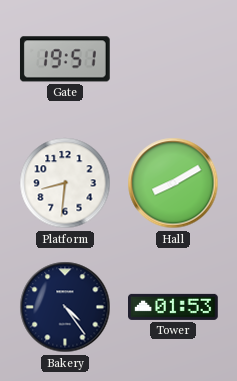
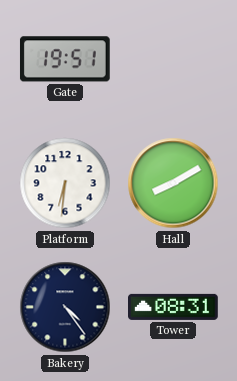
Platform: 8:31 -> 6:31 (65, 183)
Tower: 01:53 -> 08:31 (174, 307)
